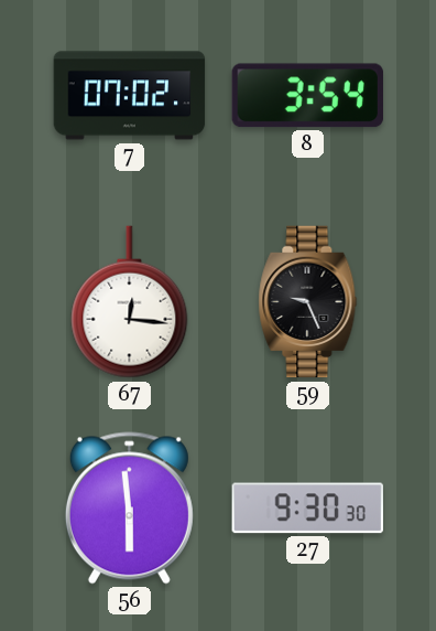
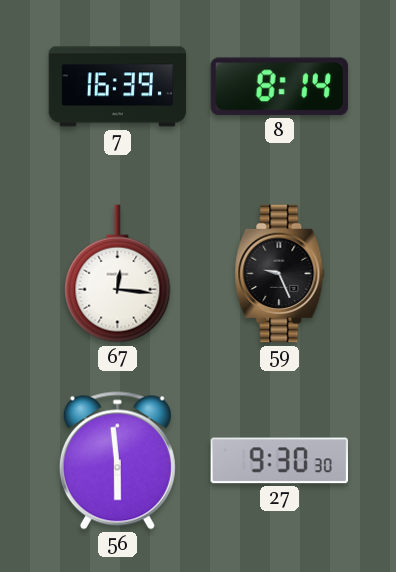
7: 07:02 -> 16:39 (118, 87)
8: 3:54 -> 8:14 (279, 87)
